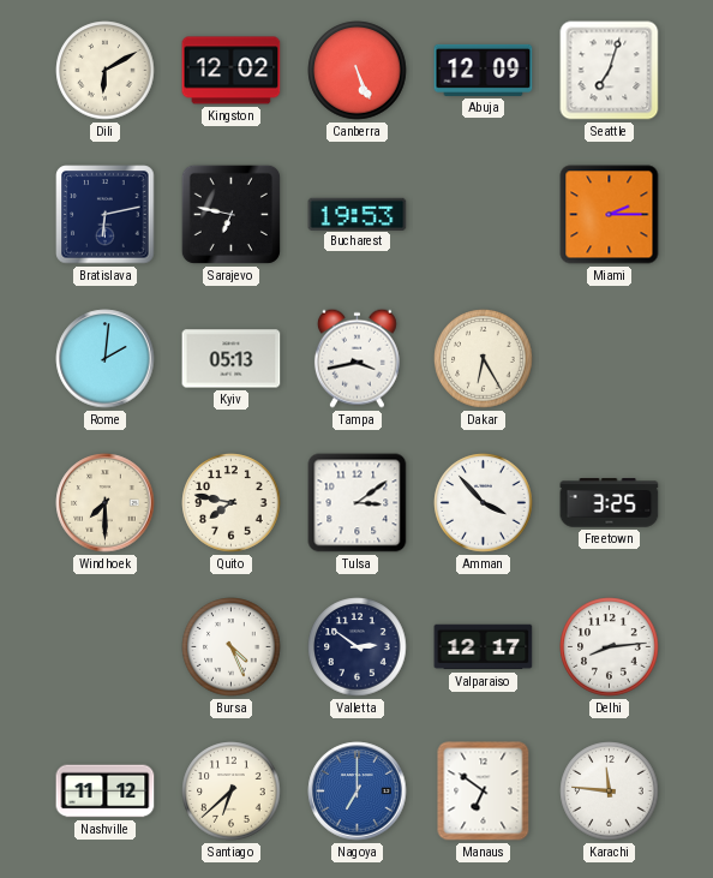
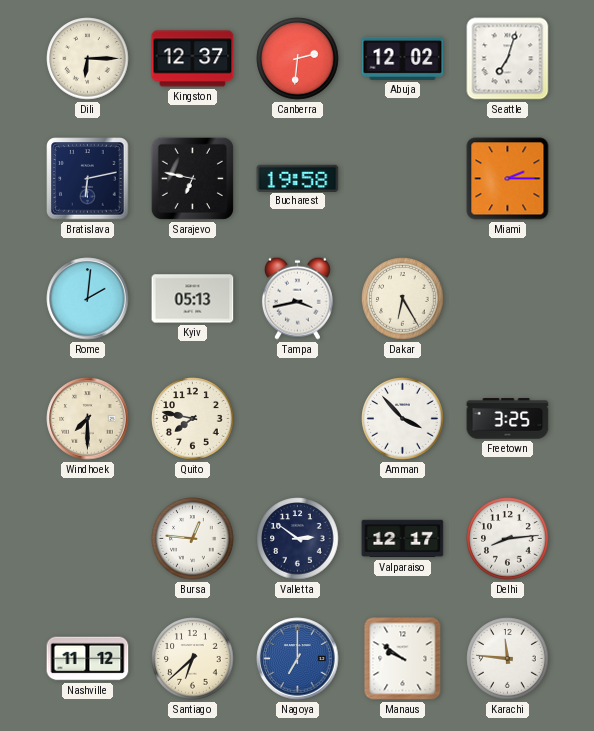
Dili: 6:10 -> 6:15 (88, 59)
Kingston: 12:02 -> 12:37 (193, 59)
Canberra: 5:26 -> 2:31 (298, 59)
Abuja: 12:09 -> 12:02 (403, 58)
Bucharest: 19:53 -> 19:58 (298, 178)
Tulsa: 3:09 -> none (358, 503)
Bursa: 4:26 -> 12:46 (193, 539)
Manaus: 6:51 -> 9:51 (403, 659)
